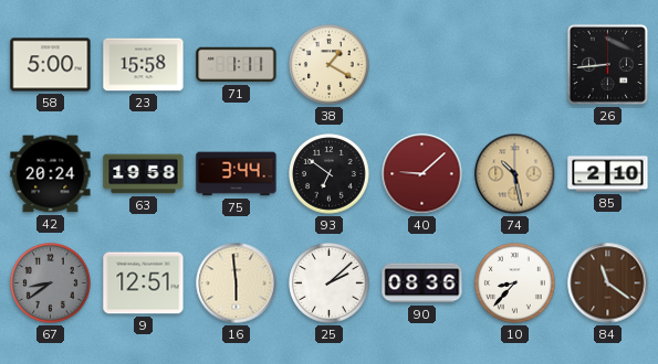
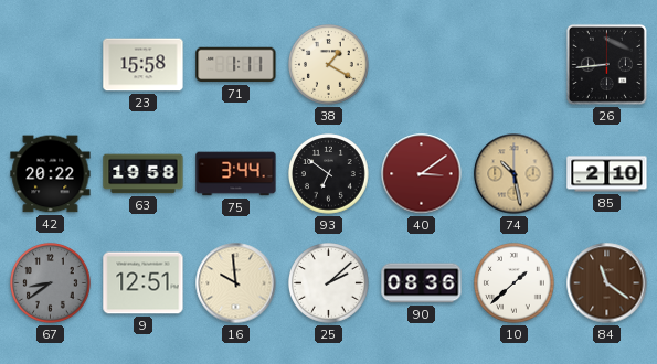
58: 5:00 -> none (51, 65)
42: 20:24 -> 20:22 (51, 174)
40: 9:08 -> 3:09 (422, 174)
16: 5:59 -> 9:59 (236, 283)
10: 8:37 -> 1:38 (515, 283)
